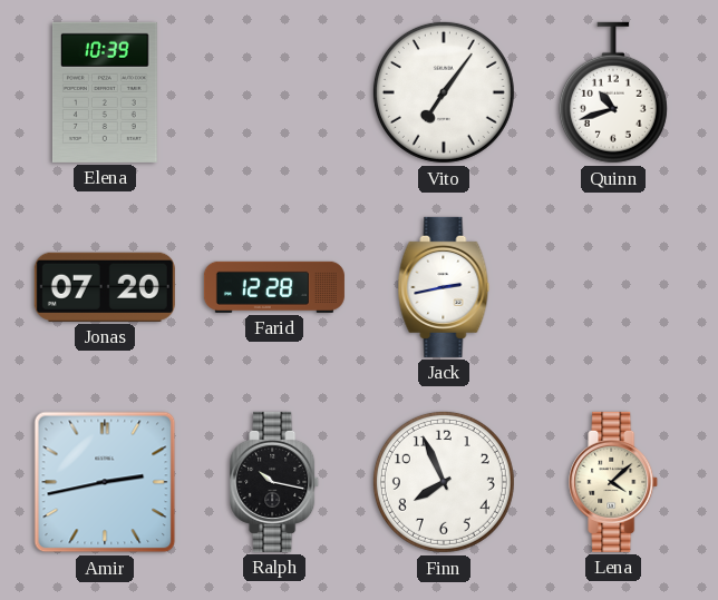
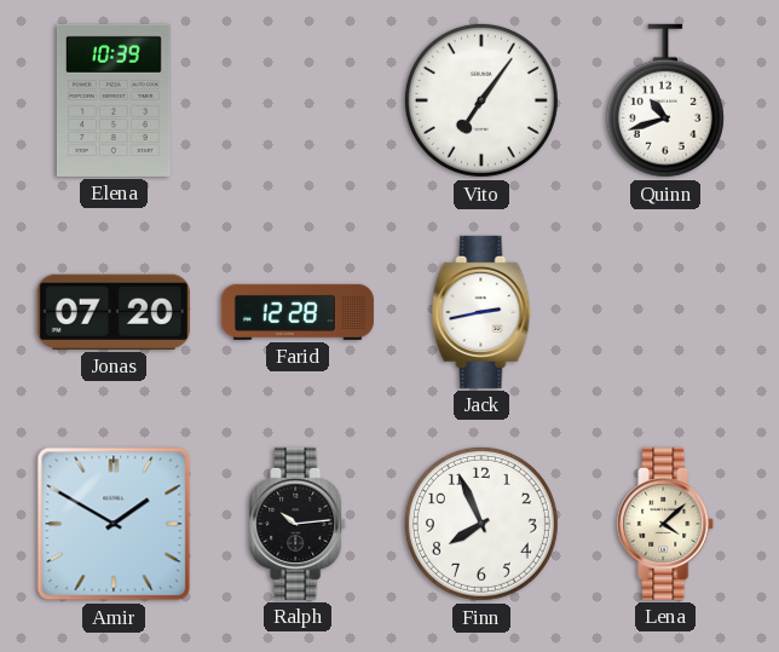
Amir: 2:43 -> 1:50 (114, 524)
Ralph: 10:17 -> 10:14 (299, 524)
